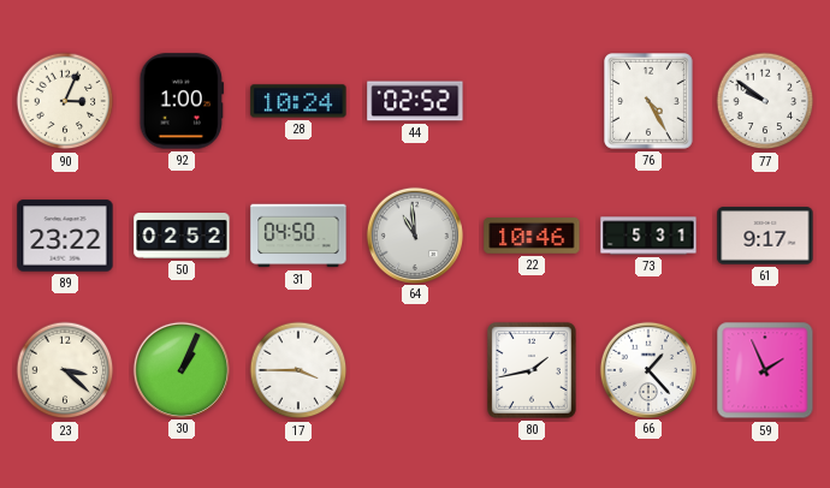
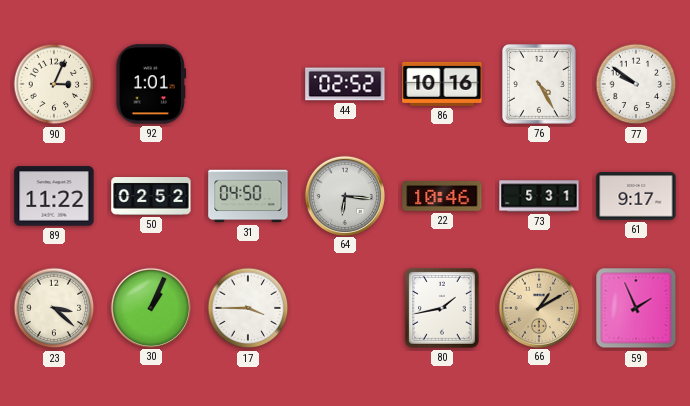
92: 1:00 -> 1:01 (151, 84)
28: 10:24 -> none (298, 101)
86: none -> 10:16 (442, 84)
89: 23:22 -> 11:22 (54, 196)
64: 10:59 -> 6:16 (344, 195)
66: 1:23 -> 1:10 (538, 307)
66 dial: white -> champagne (538, 307)
